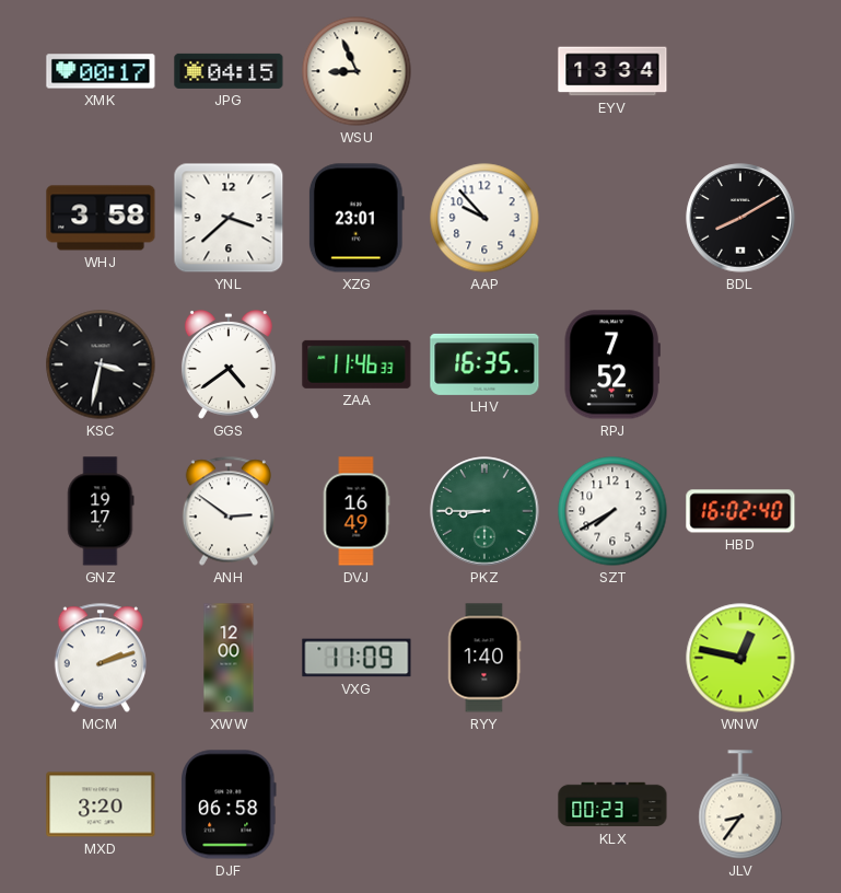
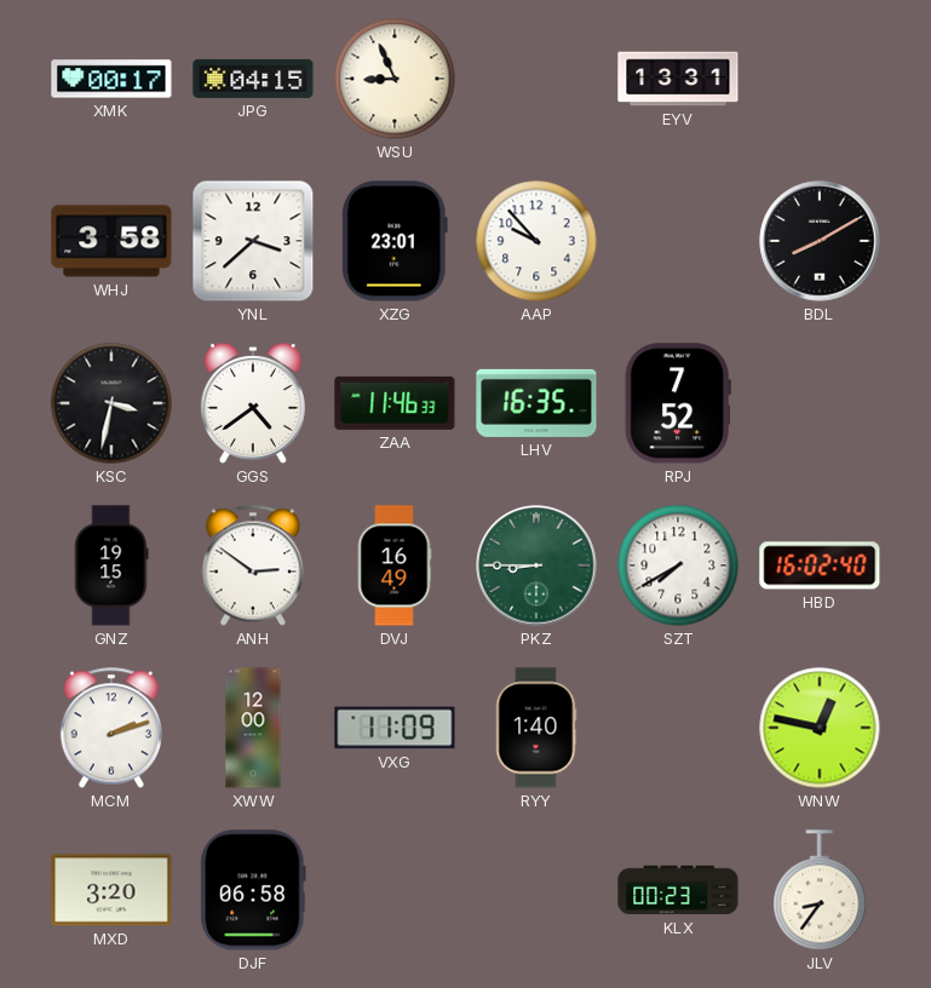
EYV: 13:34 -> 13:31 (678, 79)
GNZ: 19:17 -> 19:15 (111, 565)
